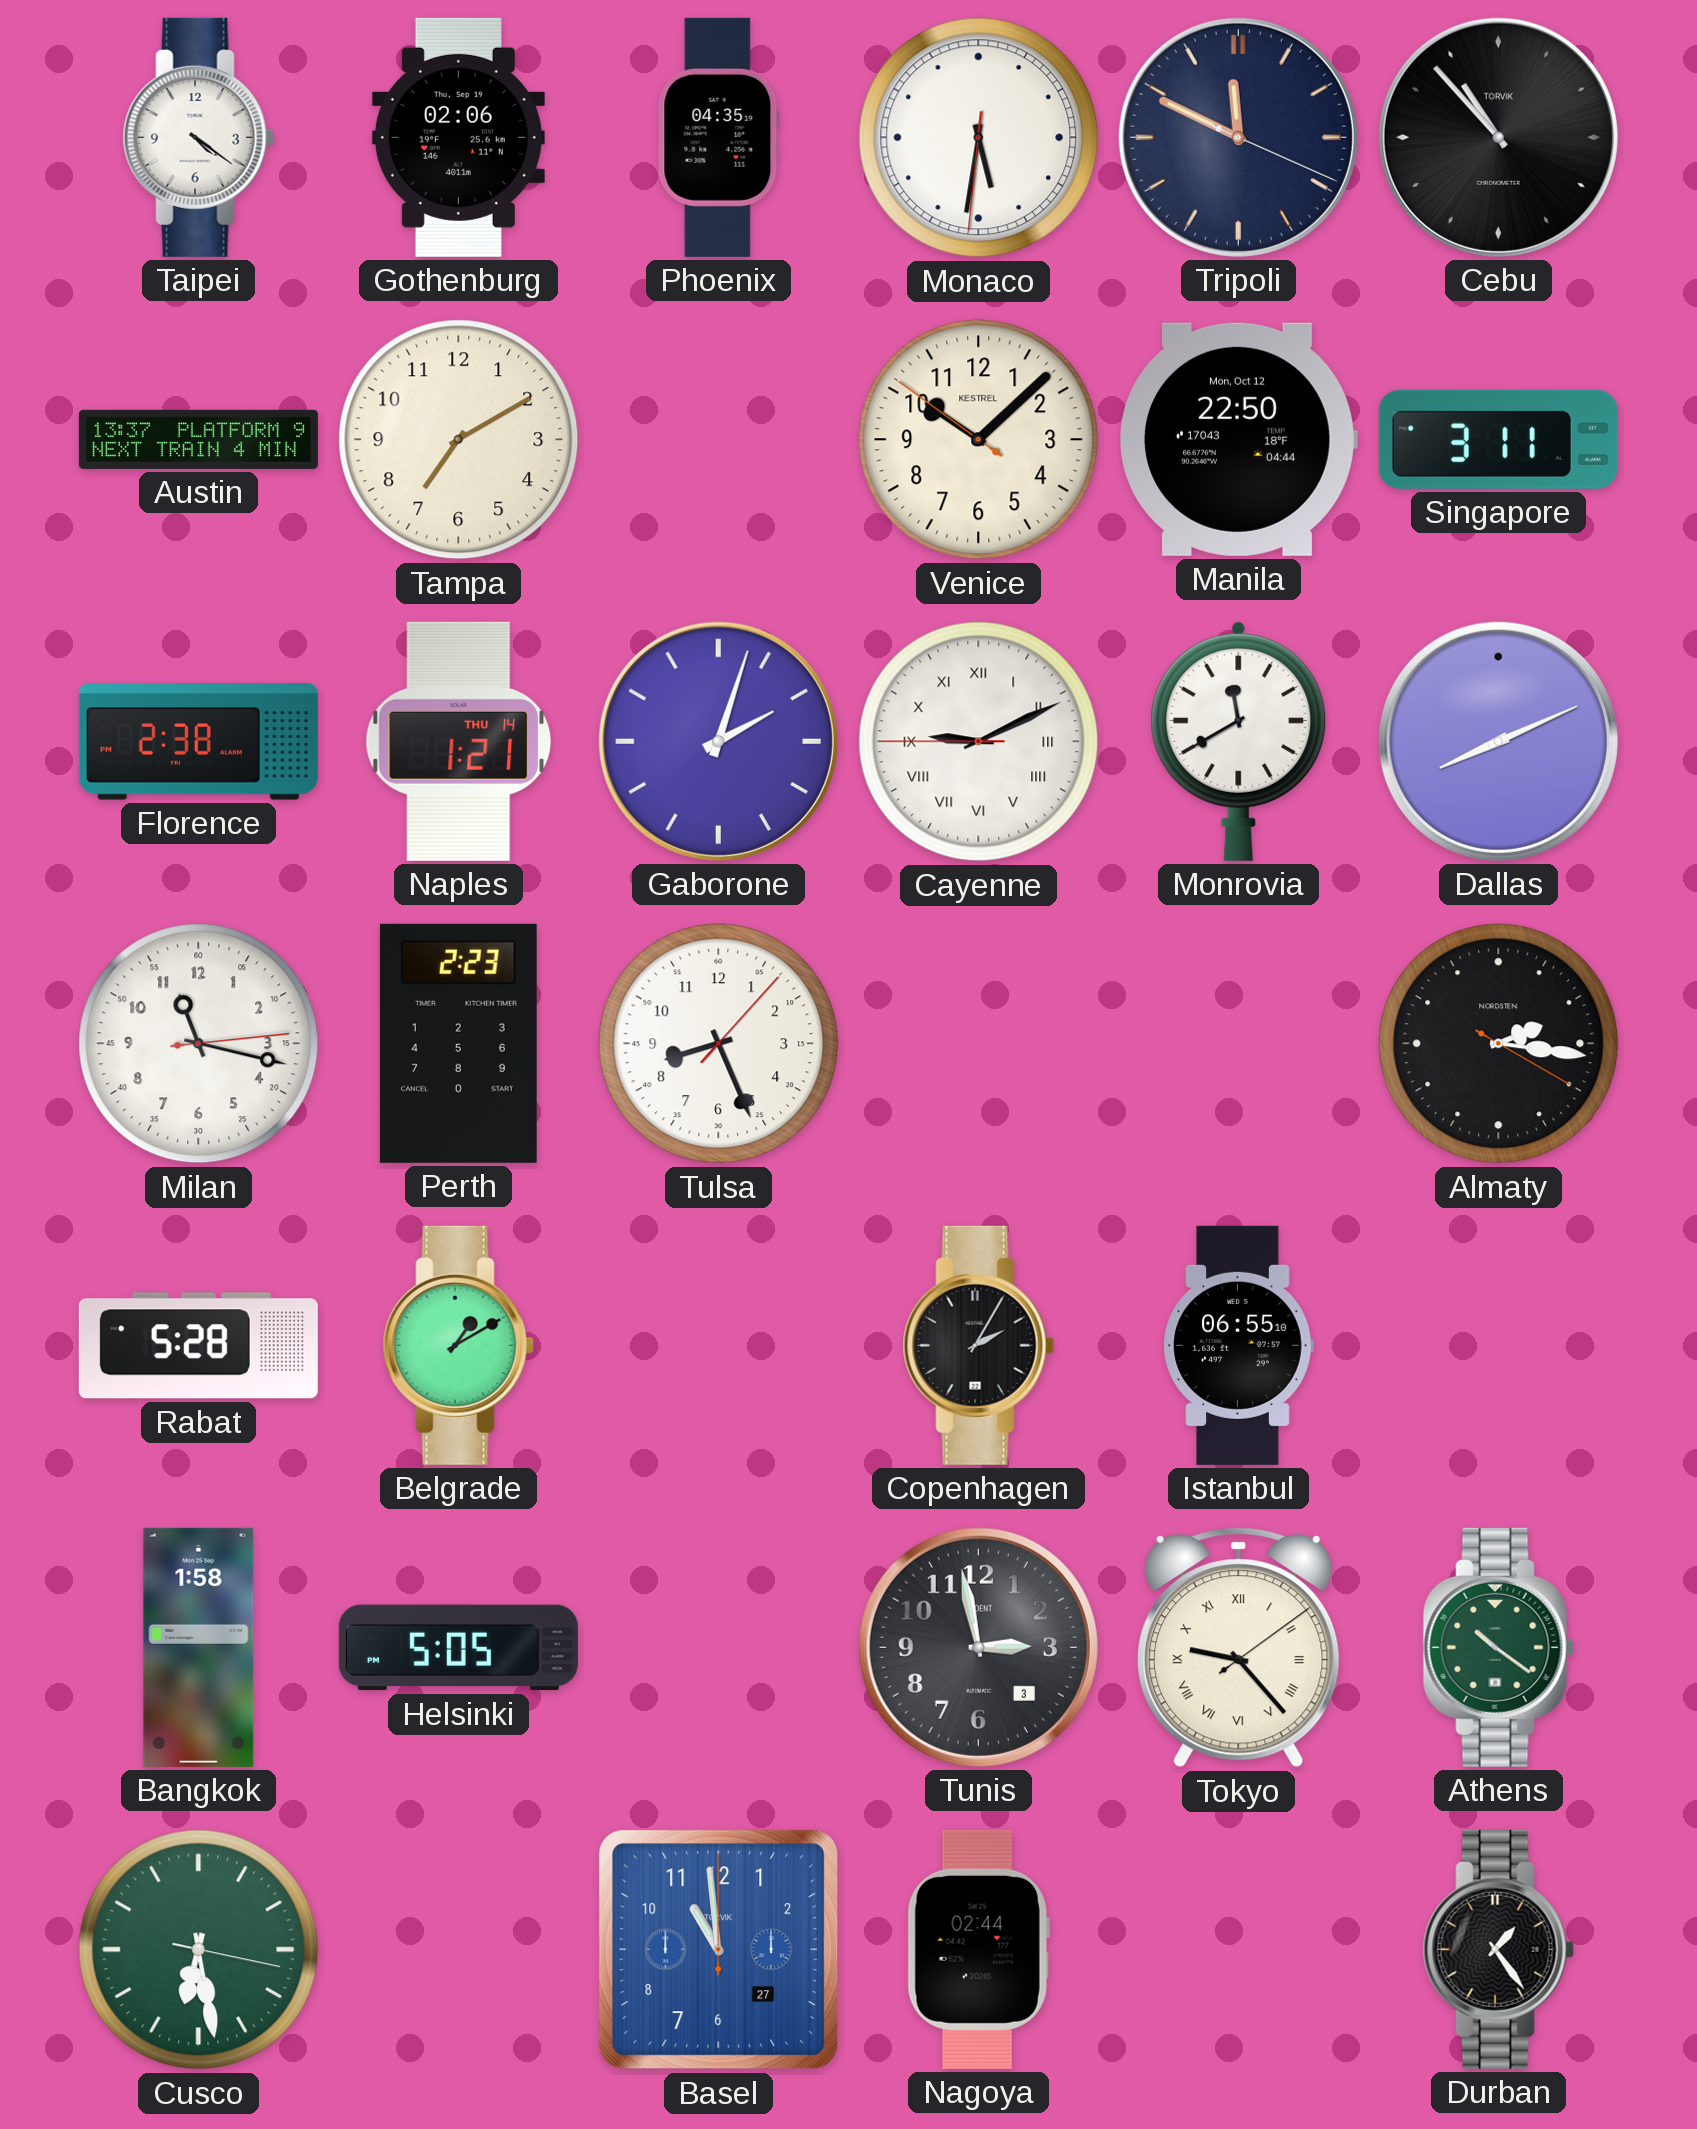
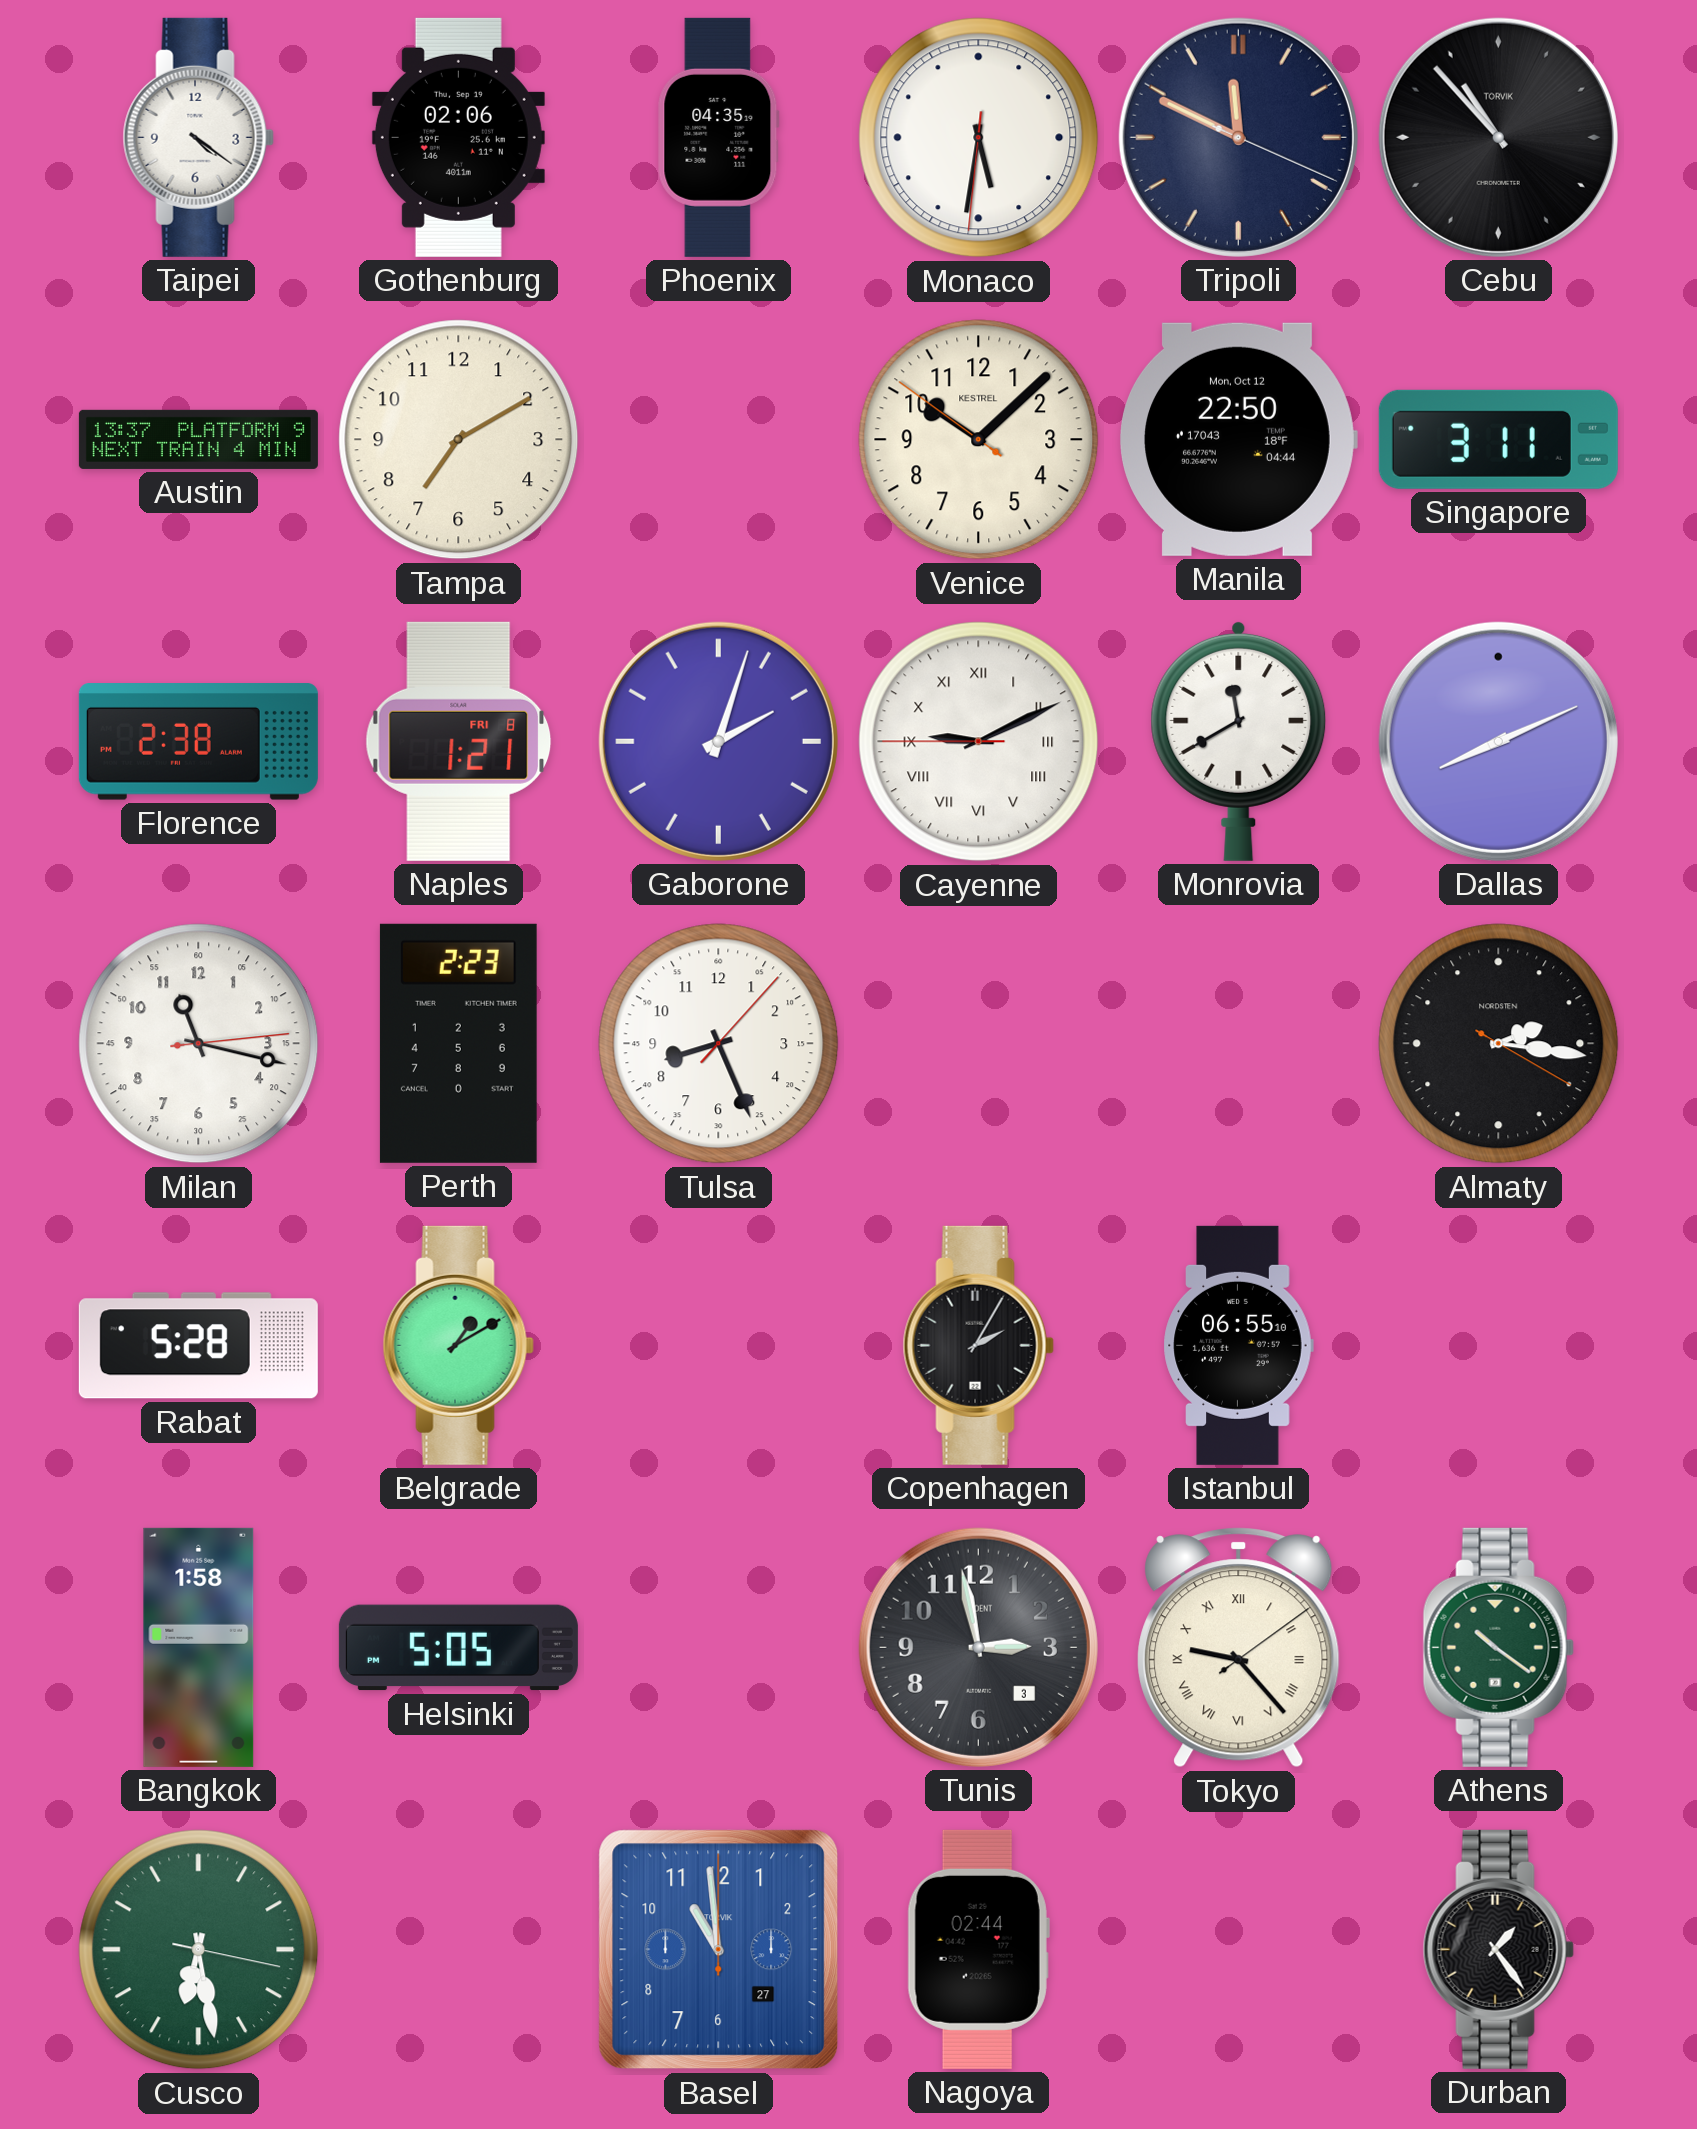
Naples date: THU 14 -> FRI 8 (459, 741)
